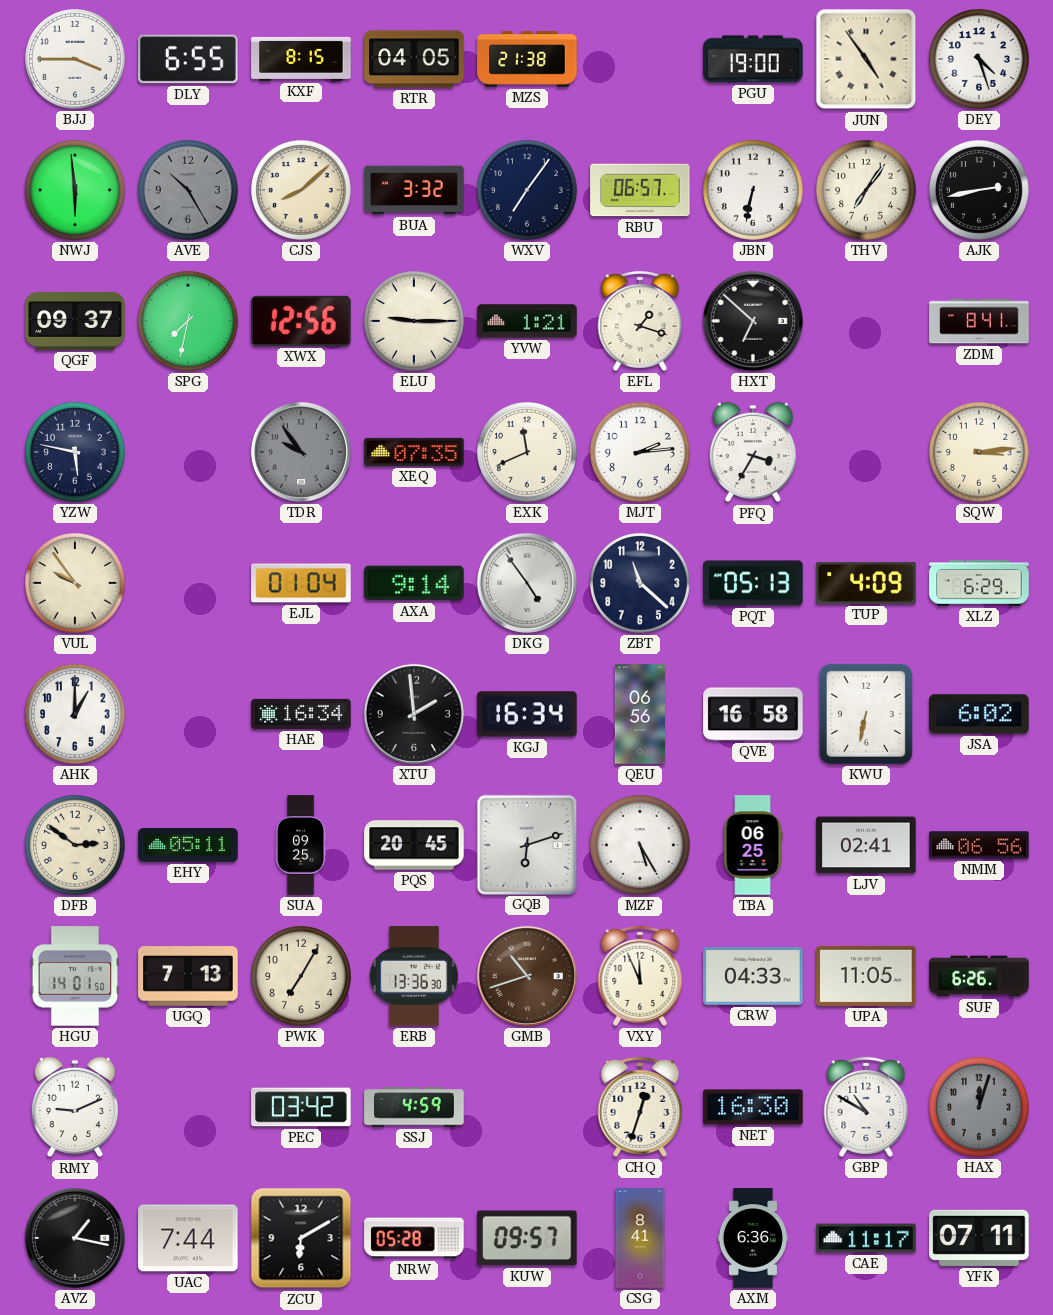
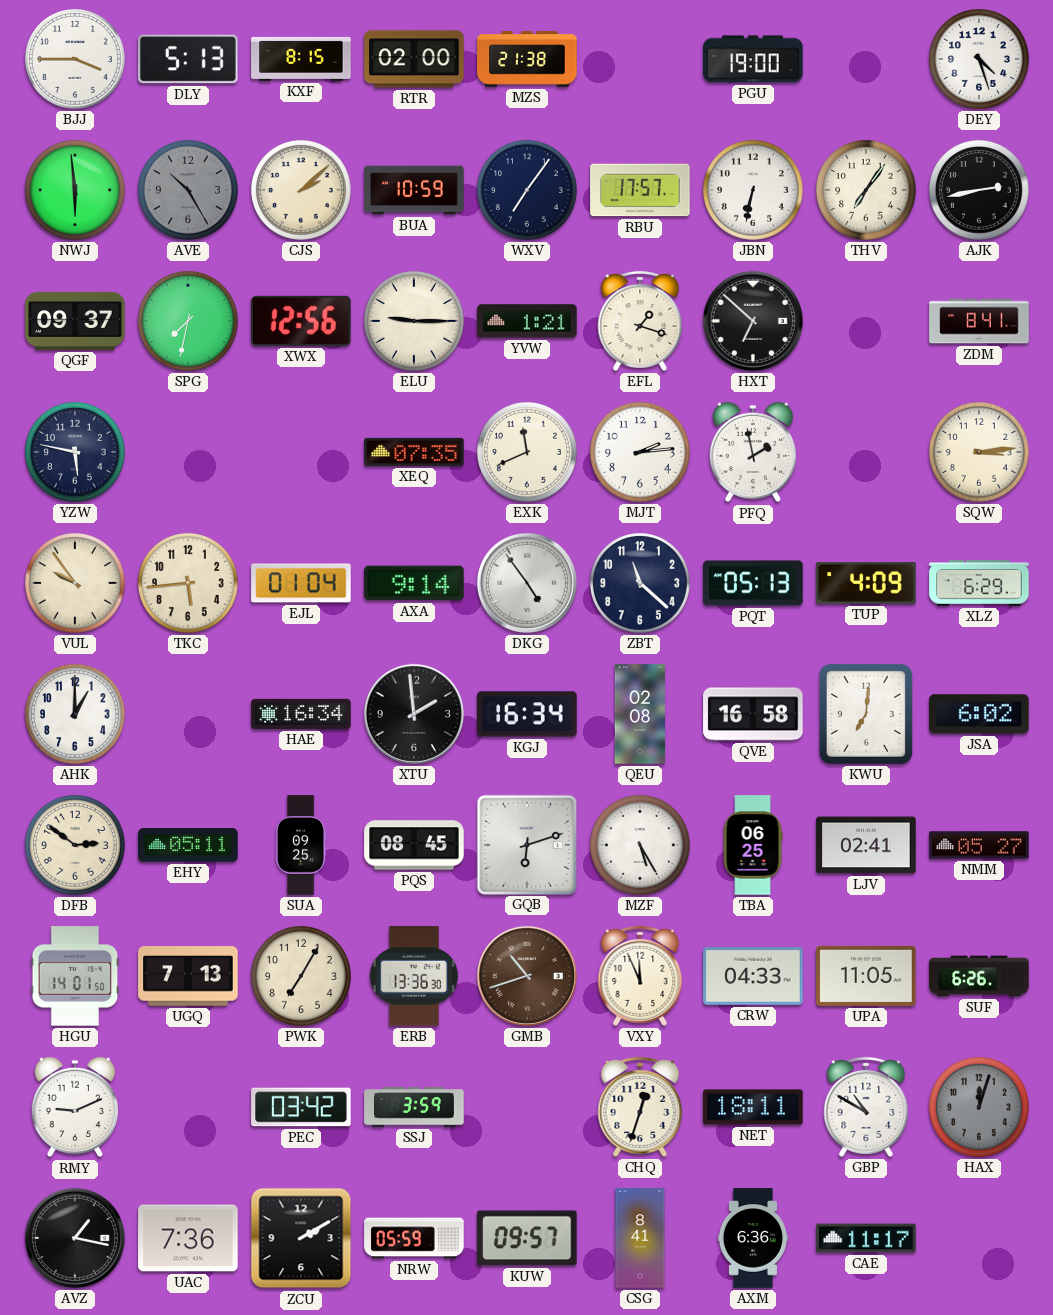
DLY: 6:55 -> 5:13 (188, 59)
RTR: 04:05 -> 02:00 (414, 59)
JUN: 4:54 -> none (866, 59)
CJS: 8:08 -> 2:08 (301, 190)
BUA: 3:32 -> 10:59 (414, 190)
RBU: 06:57 -> 17:57 (640, 190)
TDR: 9:54 -> none (301, 452)
PFQ: 3:35 -> 1:58 (753, 452)
TKC: none -> 5:44 (188, 583)
QEU: 06:56 -> 02:08 (639, 714)
KWU: 6:32 -> 7:01 (866, 714)
PQS: 20:45 -> 08:45 (414, 845)
NMM: 06:56 -> 05:27 (979, 845)
SSJ: 4:59 -> 3:59 (414, 1107)
NET: 16:30 -> 18:11 (753, 1107)
UAC: 7:44 -> 7:36 (188, 1238)
ZCU: 6:10 -> 2:10 (301, 1238)
NRW: 05:28 -> 05:59 (414, 1238)
YFK: 07:11 -> none (979, 1238)
